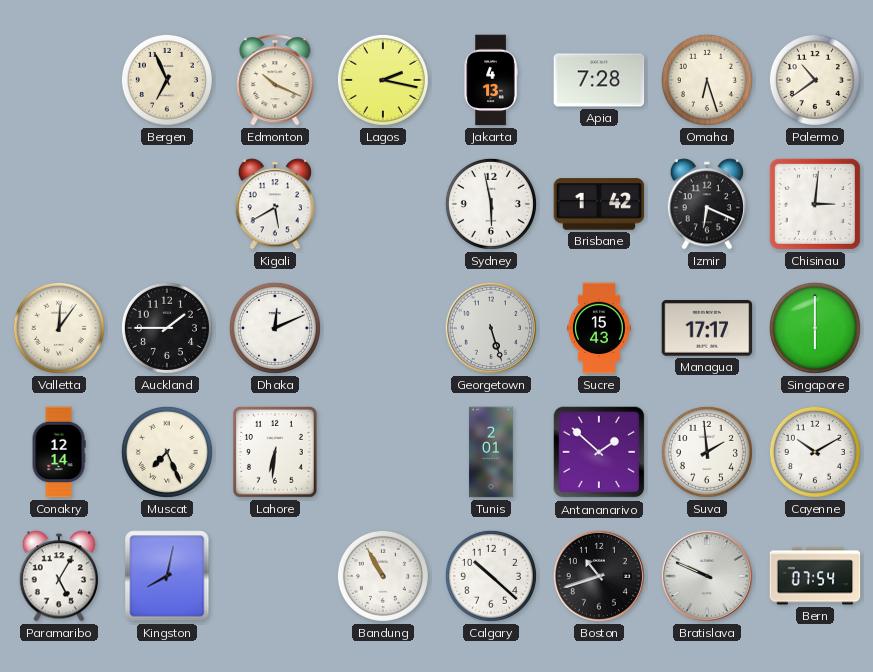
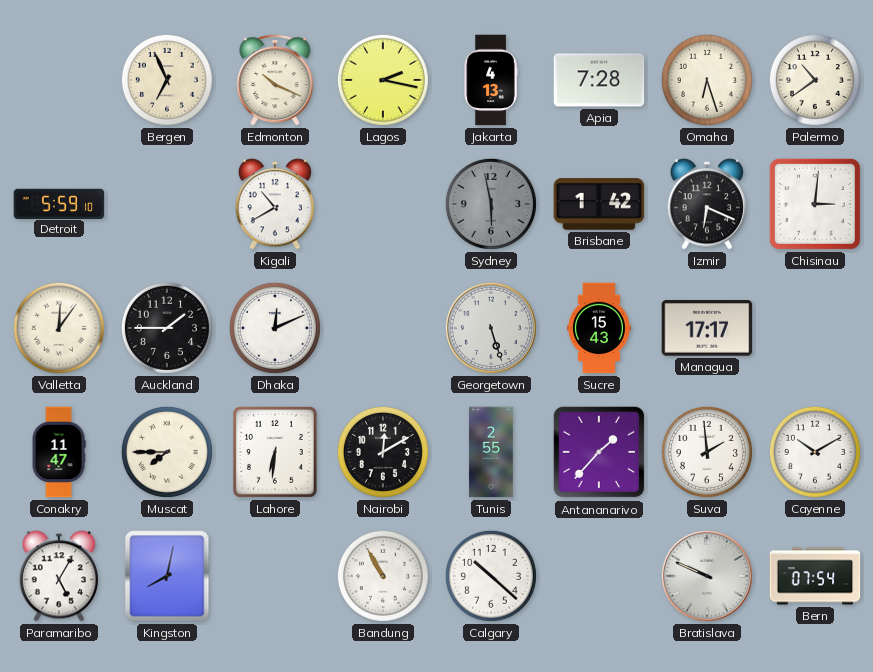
Detroit: none -> 5:59 (59, 203)
Kigali: 5:40 -> 10:40 (274, 204)
Sydney dial: white -> grey (491, 204)
Singapore: 6:00 -> none (815, 328)
Conakry: 12:14 -> 11:47 (59, 452)
Muscat: 7:26 -> 7:45 (167, 452)
Nairobi: none -> 12:10 (383, 452)
Tunis: 2:01 -> 2:55 (491, 452)
Antananarivo: 1:52 -> 1:37 (599, 452)
Boston: 10:42 -> none (599, 576)
